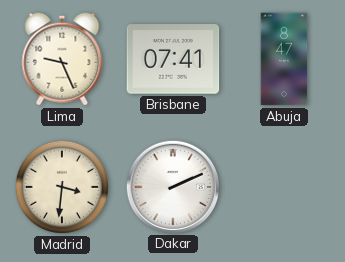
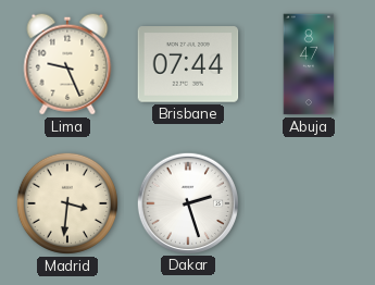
Brisbane: 07:41 -> 07:44 (188, 64)
Dakar: 2:11 -> 2:27 (187, 202)
